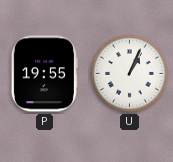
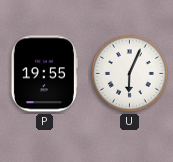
U: 1:04 -> 6:04 (130, 74)
